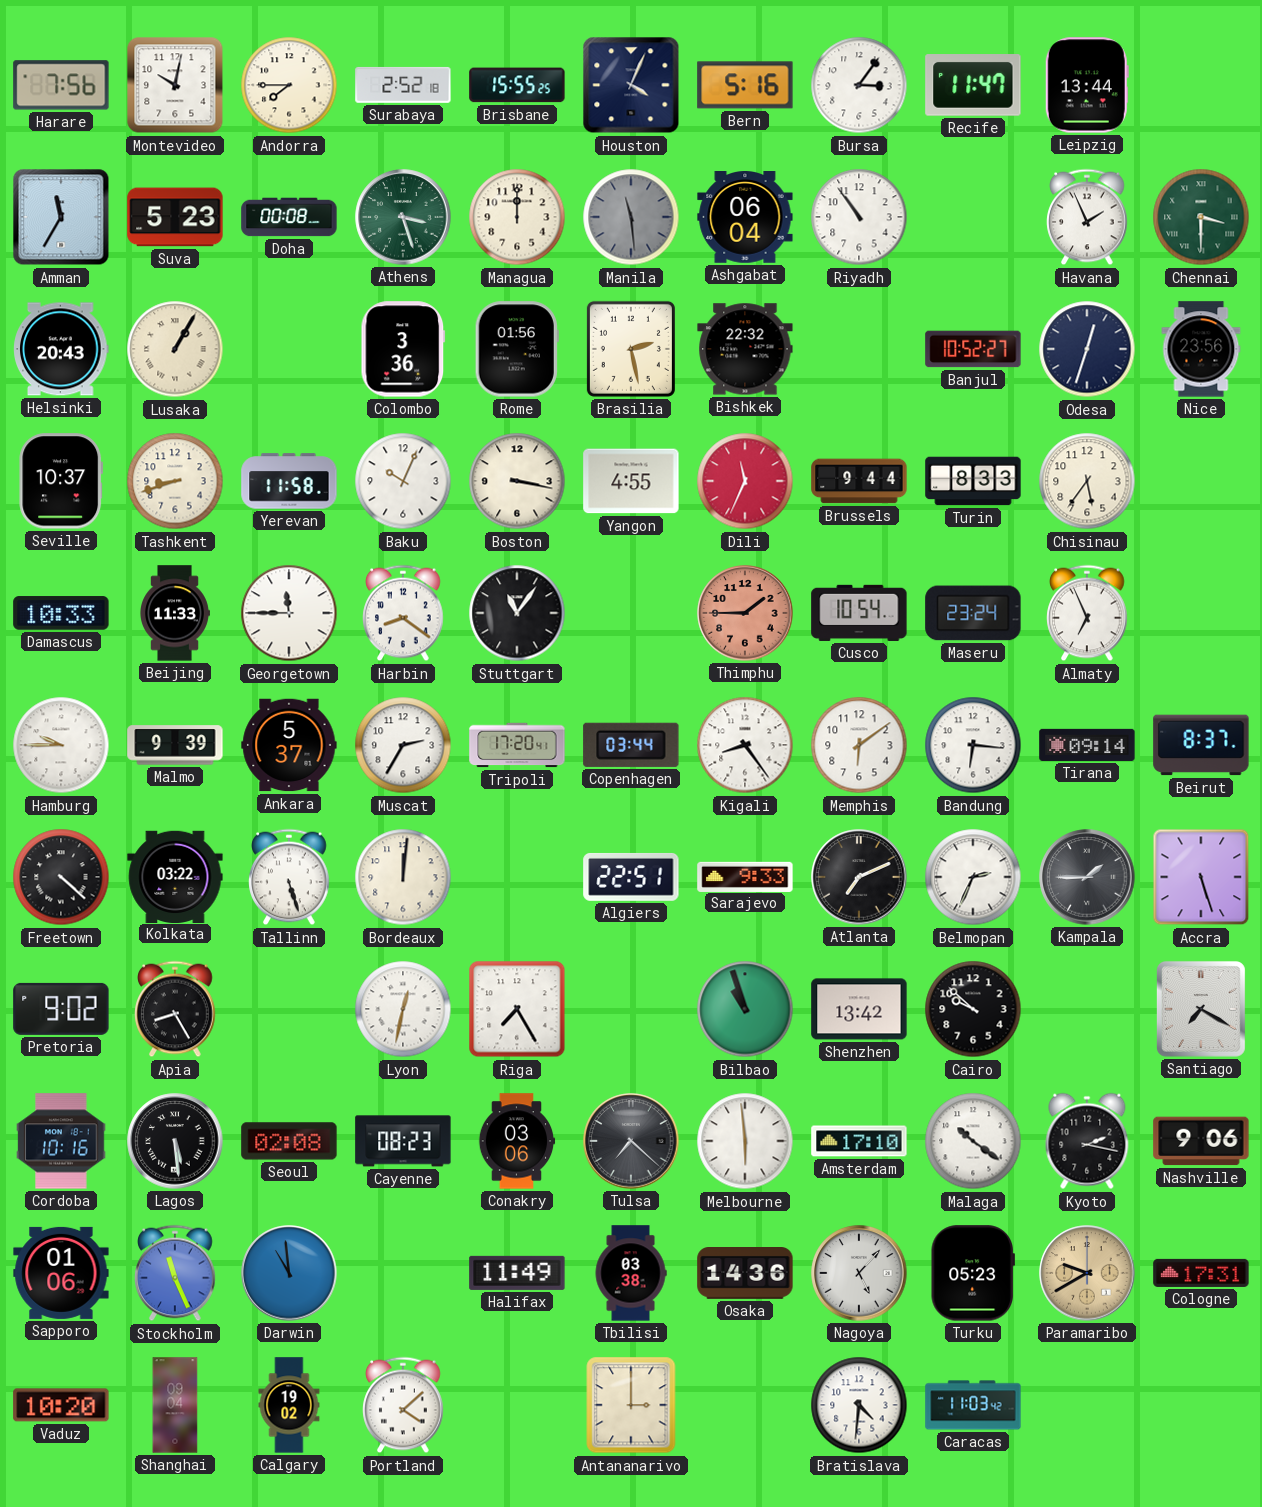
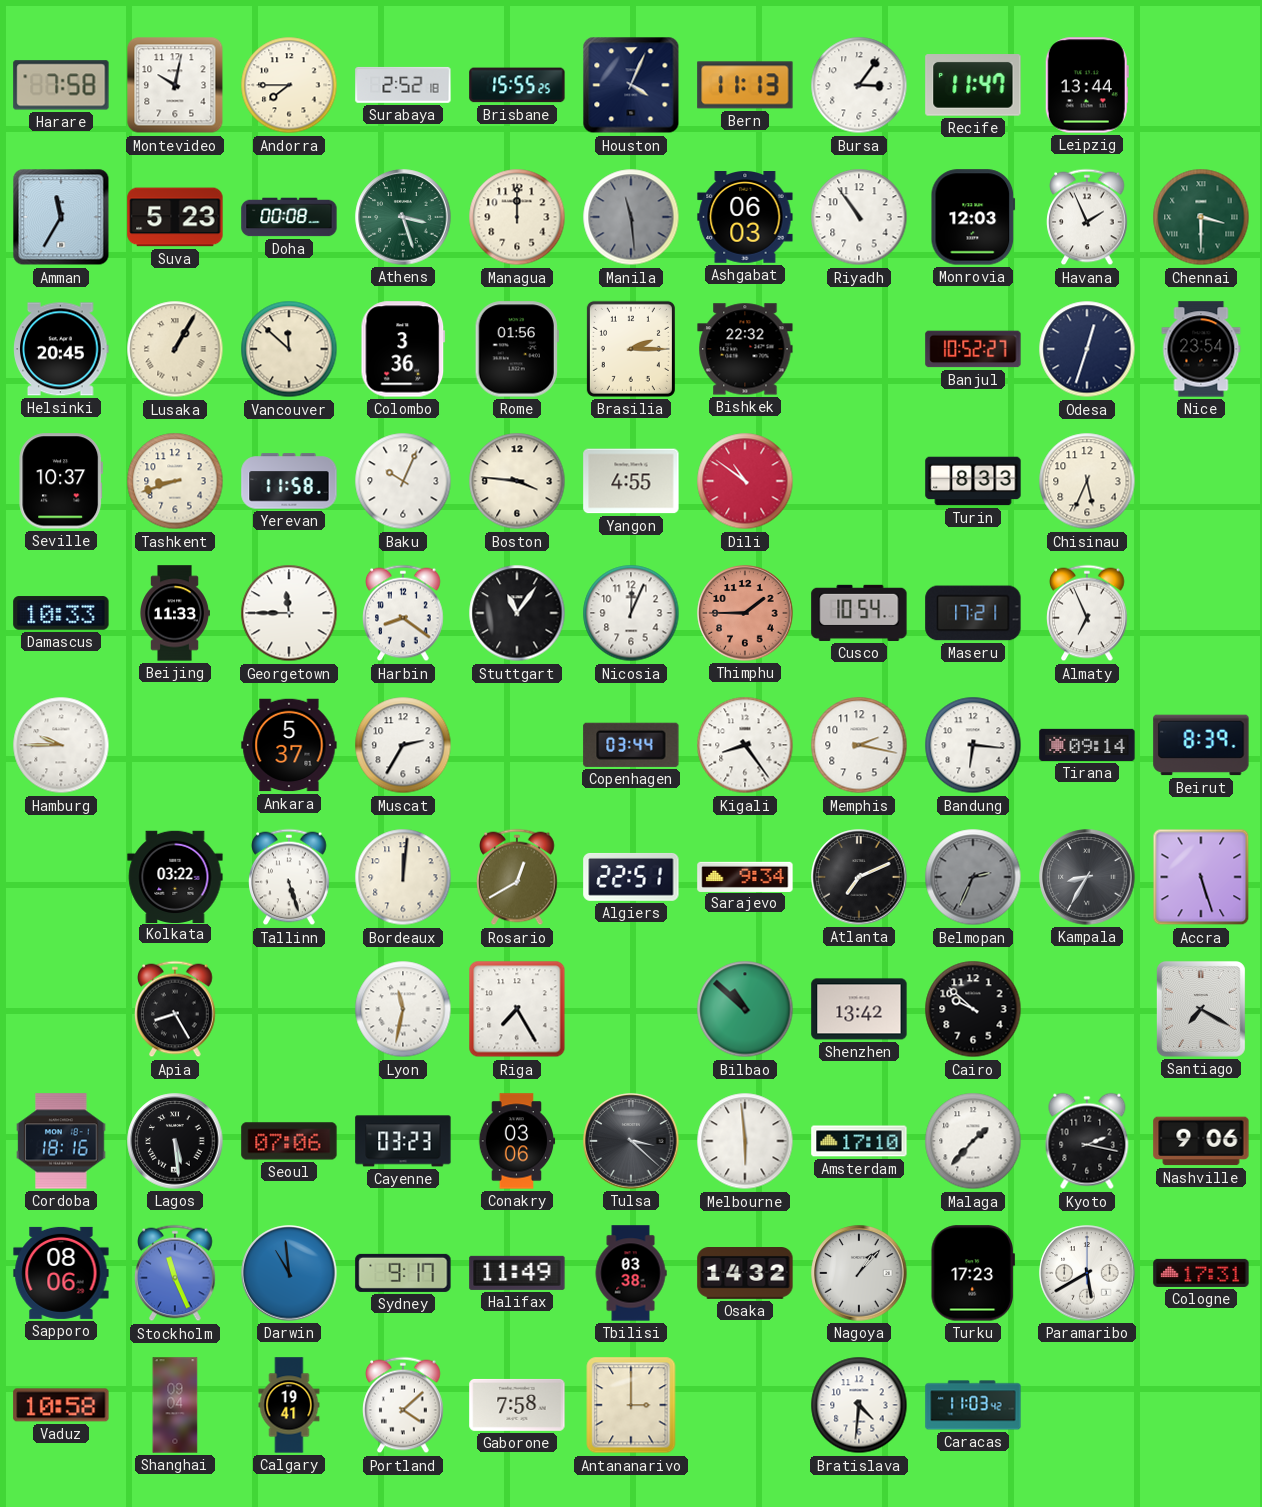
Harare: 7:56 -> 7:58 (61, 85)
Bern: 5:16 -> 11:13 (745, 85)
Ashgabat: 06:04 -> 06:03 (745, 218)
Monrovia: none -> 12:03 (973, 217)
Helsinki: 20:43 -> 20:45 (61, 349)
Vancouver: none -> 11:52 (289, 349)
Brasilia: 2:28 -> 2:15 (631, 349)
Nice: 23:56 -> 23:54 (1201, 349)
Boston: 3:17 -> 3:46 (517, 481)
Dili: 11:34 -> 10:51 (745, 481)
Brussels: 9:44 -> none (859, 481)
Chisinau: 5:36 -> 5:34 (1087, 481)
Nicosia: none -> 12:04 (631, 613)
Maseru: 23:24 -> 17:21 (973, 613)
Malmo: 9:39 -> none (175, 745)
Tripoli: 17:20 -> none (517, 745)
Memphis: 6:09 -> 2:17 (859, 745)
Beirut: 8:37 -> 8:39 (1201, 745)
Freetown: 4:22 -> none (61, 877)
Rosario: none -> 12:40 (517, 877)
Sarajevo: 9:33 -> 9:34 (745, 876)
Belmopan dial: white -> grey (973, 877)
Kampala: 1:45 -> 8:35 (1087, 877)
Pretoria: 9:02 -> none (61, 1009)
Lyon: 12:32 -> 11:32 (403, 1009)
Bilbao: 10:57 -> 10:52 (745, 1009)
Cordoba: 10:16 -> 18:16 (61, 1141)
Seoul: 02:08 -> 07:06 (289, 1141)
Cayenne: 08:23 -> 03:23 (403, 1141)
Tulsa: 7:22 -> 3:22 (631, 1141)
Malaga: 10:21 -> 1:37 (973, 1141)
Sapporo: 01:06 -> 08:06 (61, 1273)
Sydney: none -> 9:17 (403, 1273)
Osaka: 14:36 -> 14:32 (745, 1274)
Nagoya: 5:07 -> 1:07 (859, 1273)
Turku: 05:23 -> 17:23 (973, 1273)
Paramaribo: 9:40 -> 5:40 (1087, 1273)
Paramaribo dial: champagne -> white (1087, 1273)
Vaduz: 10:20 -> 10:58 (61, 1405)
Calgary: 19:02 -> 19:41 (289, 1405)
Gaborone: none -> 7:58 (517, 1405)
